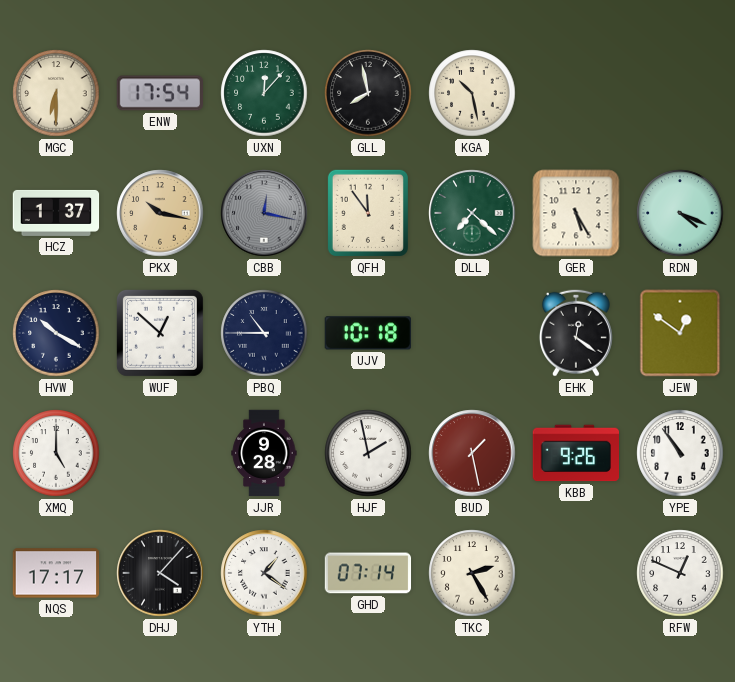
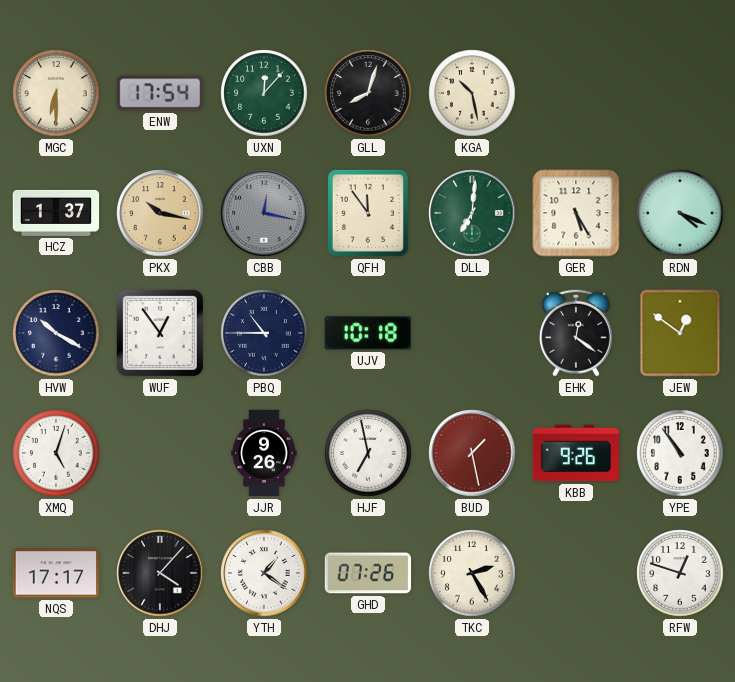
GLL: 7:58 -> 8:03 (368, 93)
DLL: 7:22 -> 7:01 (472, 213)
WUF: 12:52 -> 12:54 (160, 333)
XMQ: 5:00 -> 5:03 (56, 453)
JJR: 9:28 -> 9:26 (264, 453)
HJF: 1:58 -> 6:58 (368, 453)
GHD: 07:14 -> 07:26 (368, 573)
RFW: 12:49 -> 12:48 (680, 573)
